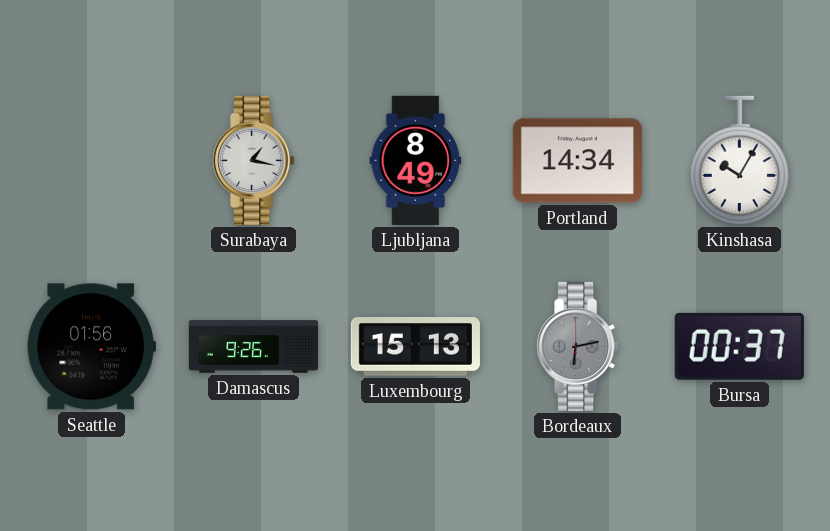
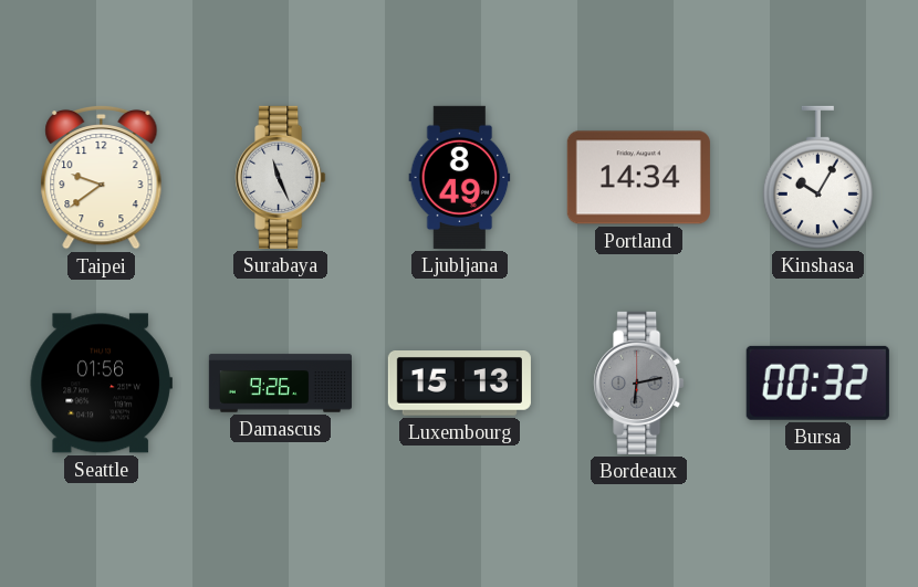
Taipei: none -> 9:39 (102, 177)
Surabaya: 1:17 -> 11:26 (281, 177)
Bursa: 00:37 -> 00:32 (817, 382)
